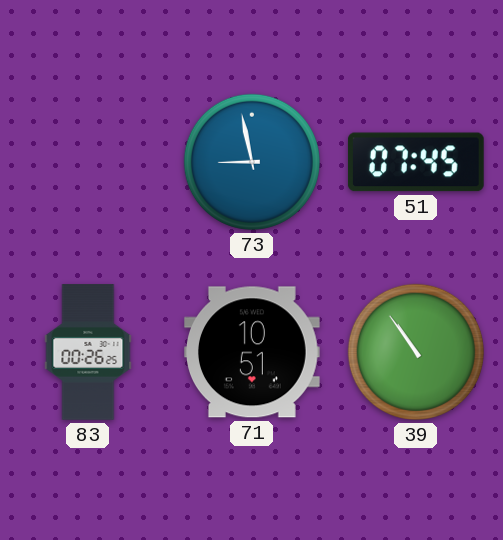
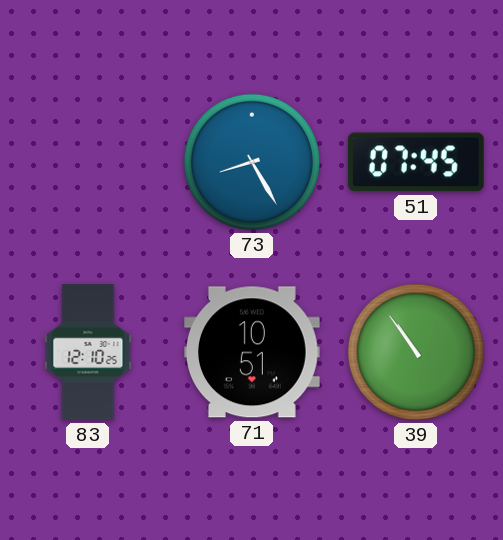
73: 8:58 -> 8:25 (252, 162)
83: 00:26 -> 12:10 (88, 352)
